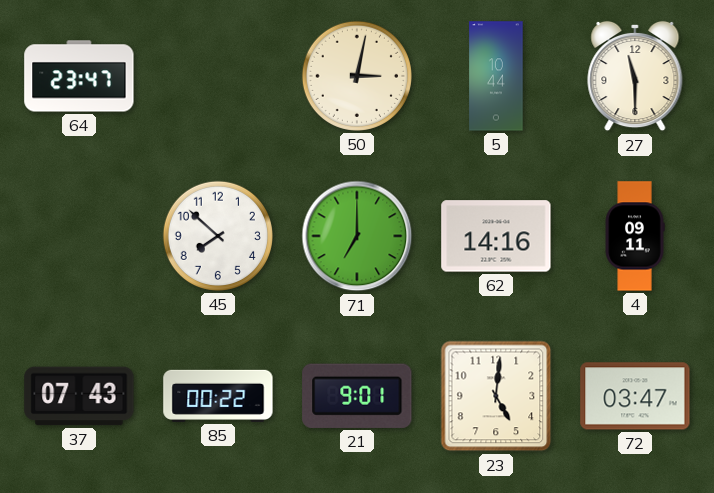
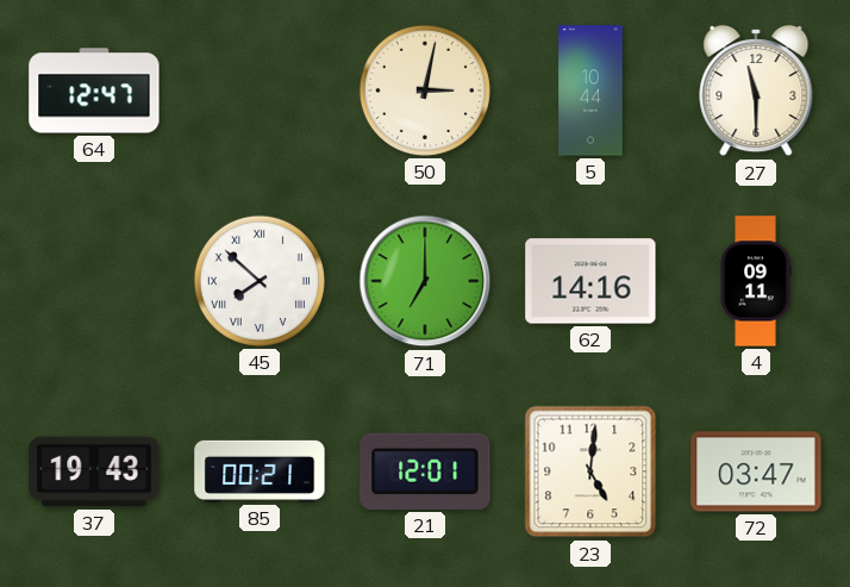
64: 23:47 -> 12:47 (94, 90)
45 numerals: Arabic -> Roman (260, 281)
37: 07:43 -> 19:43 (94, 472)
85: 00:22 -> 00:21 (260, 472)
21: 9:01 -> 12:01 (425, 472)
